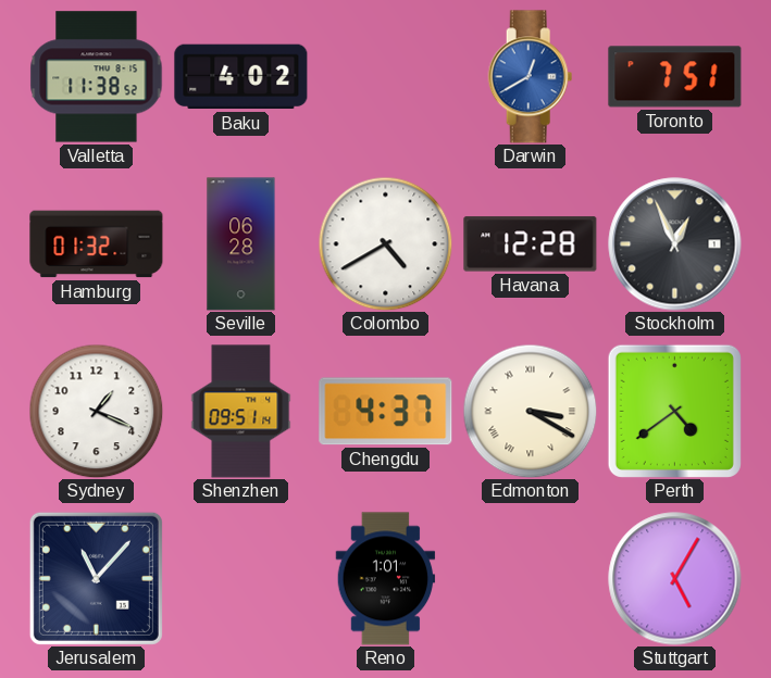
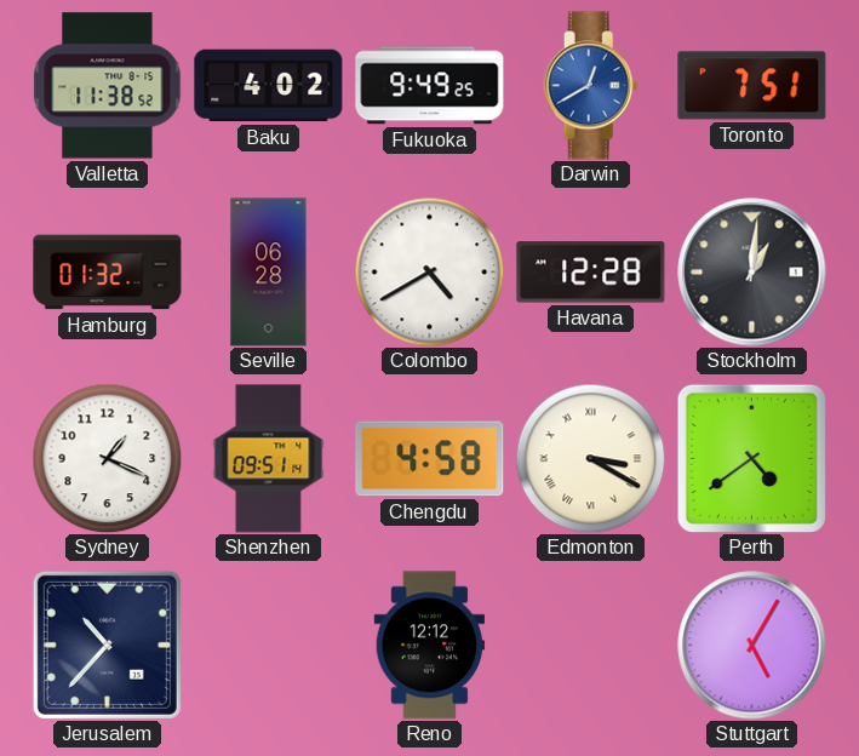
Fukuoka: none -> 9:49 (430, 86)
Stockholm: 12:56 -> 1:01 (752, 273)
Chengdu: 4:37 -> 4:58 (430, 459)
Jerusalem: 11:07 -> 10:37 (107, 645)
Reno: 1:01 -> 12:12 (430, 646)
